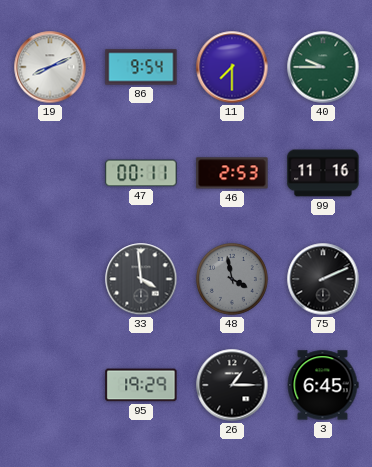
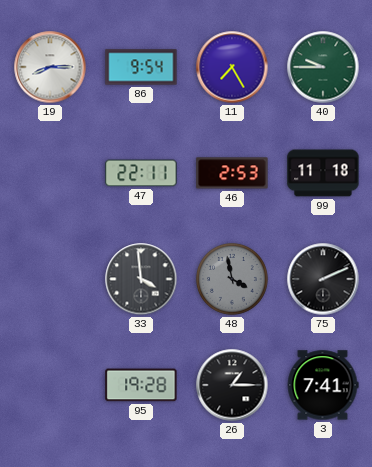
19: 8:11 -> 8:15 (50, 67)
11: 7:30 -> 7:25 (232, 67)
47: 00:11 -> 22:11 (141, 173)
99: 11:16 -> 11:18 (323, 173)
95: 19:29 -> 19:28 (141, 385)
3: 6:45 -> 7:41 (323, 385)
